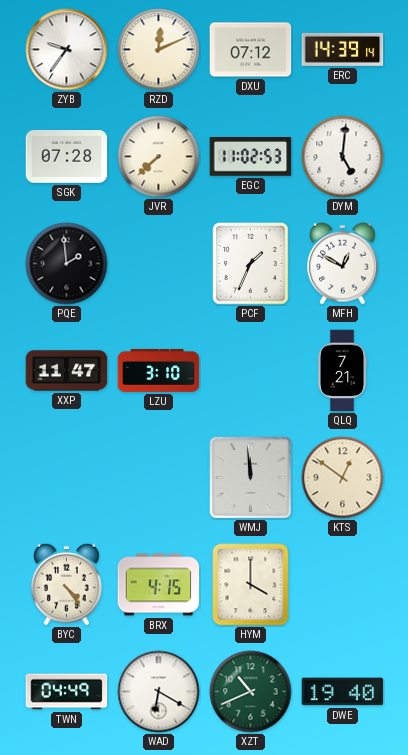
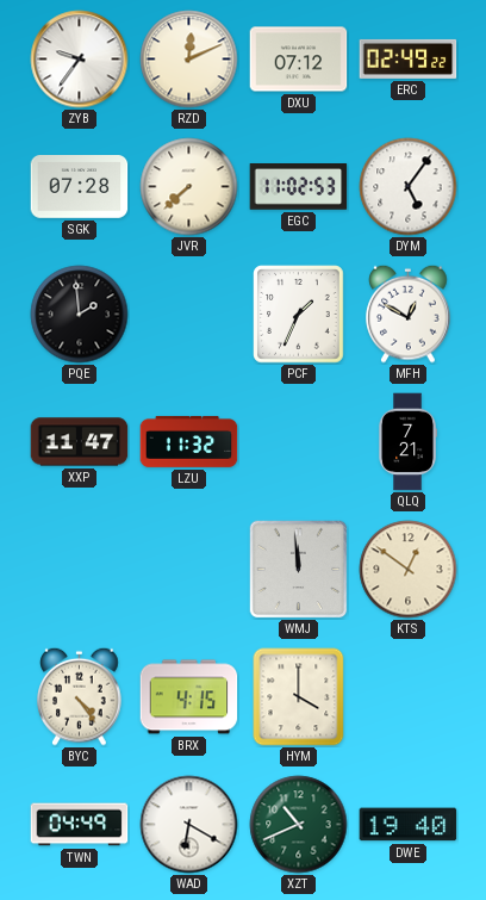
ERC: 14:39 -> 02:49 (409, 58)
DYM: 5:01 -> 5:06 (409, 187)
LZU: 3:10 -> 11:32 (189, 441)
